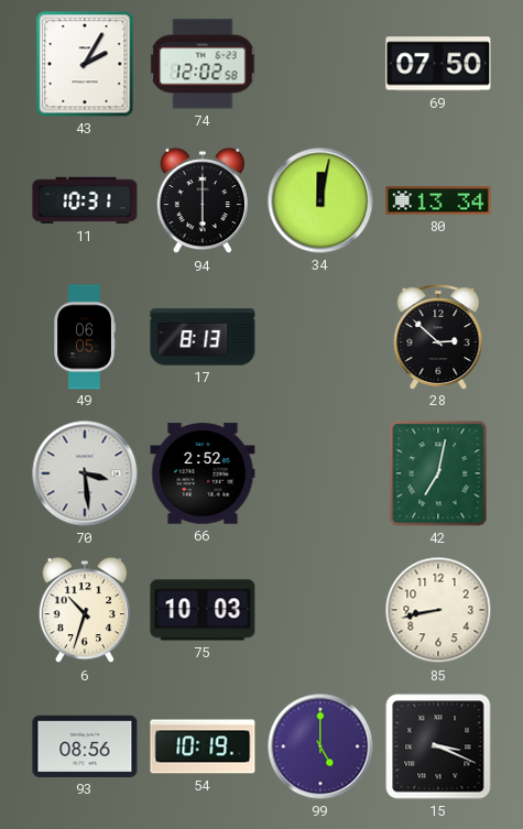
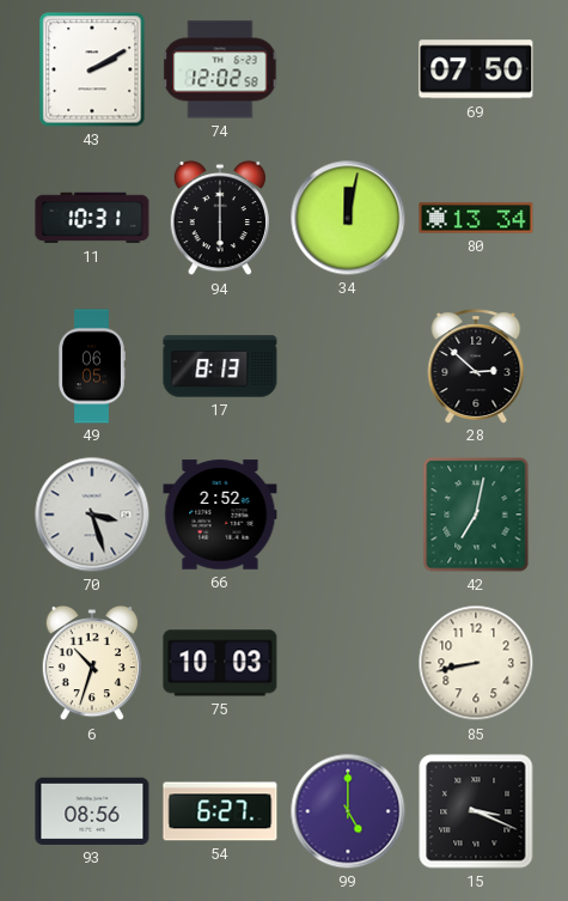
43: 2:05 -> 2:10 (92, 69)
70: 3:29 -> 3:27 (92, 515)
54: 10:19 -> 6:27 (220, 811)
